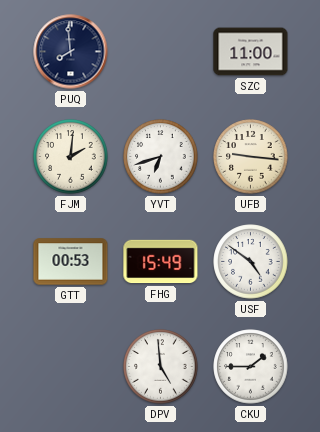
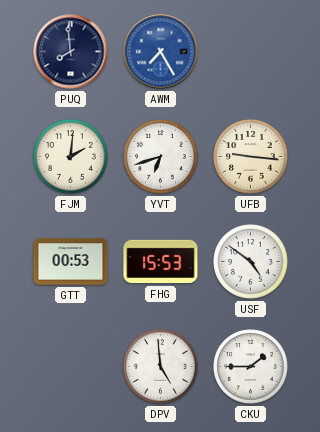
AWM: none -> 7:25 (161, 52)
SZC: 11:00 -> none (251, 52)
FHG: 15:49 -> 15:53 (161, 262)
